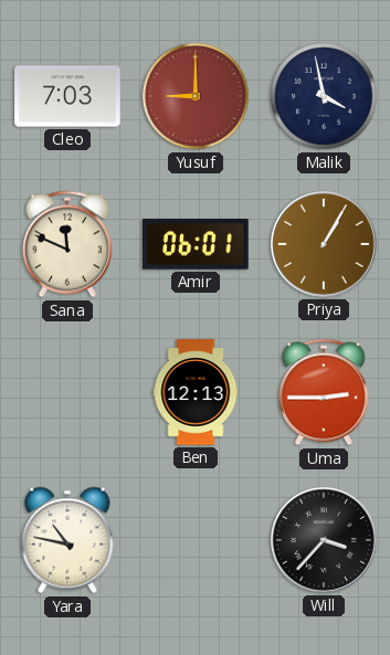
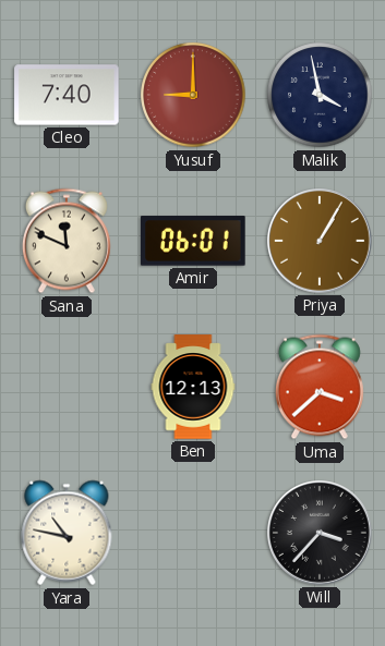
Cleo: 7:03 -> 7:40 (67, 95)
Uma: 2:45 -> 3:38 (320, 387)
